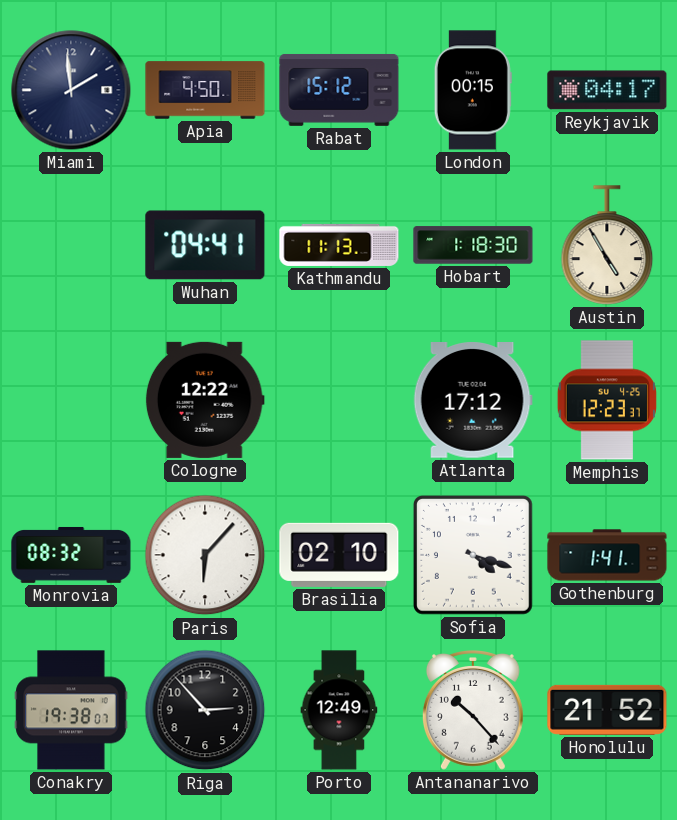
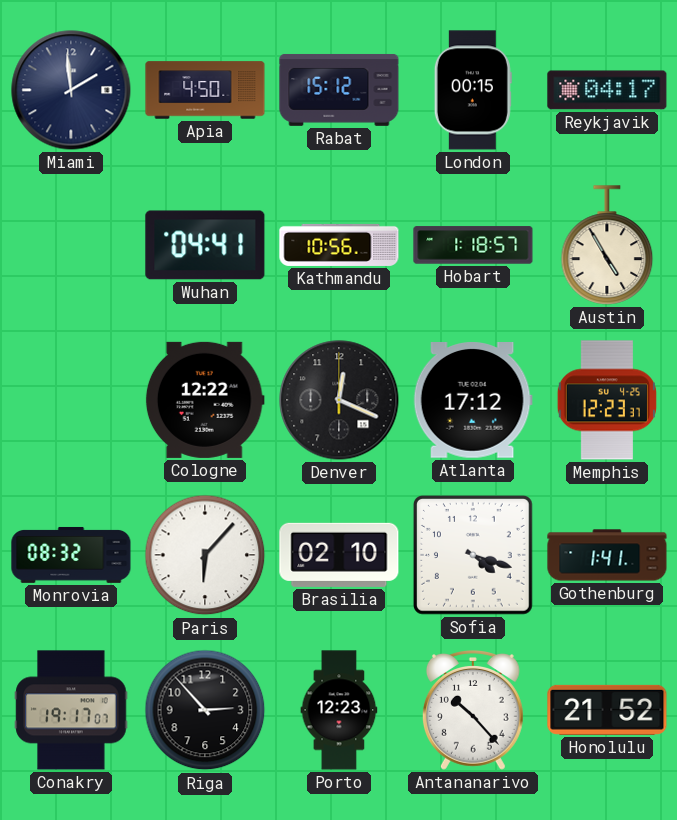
Kathmandu: 11:13 -> 10:56 (339, 245)
Hobart: 1:18:30 -> 1:18:57 (473, 245)
Denver: none -> 12:19 (339, 400)
Conakry: 19:38 -> 19:17 (71, 710)
Porto: 12:49 -> 12:23 (339, 710)
